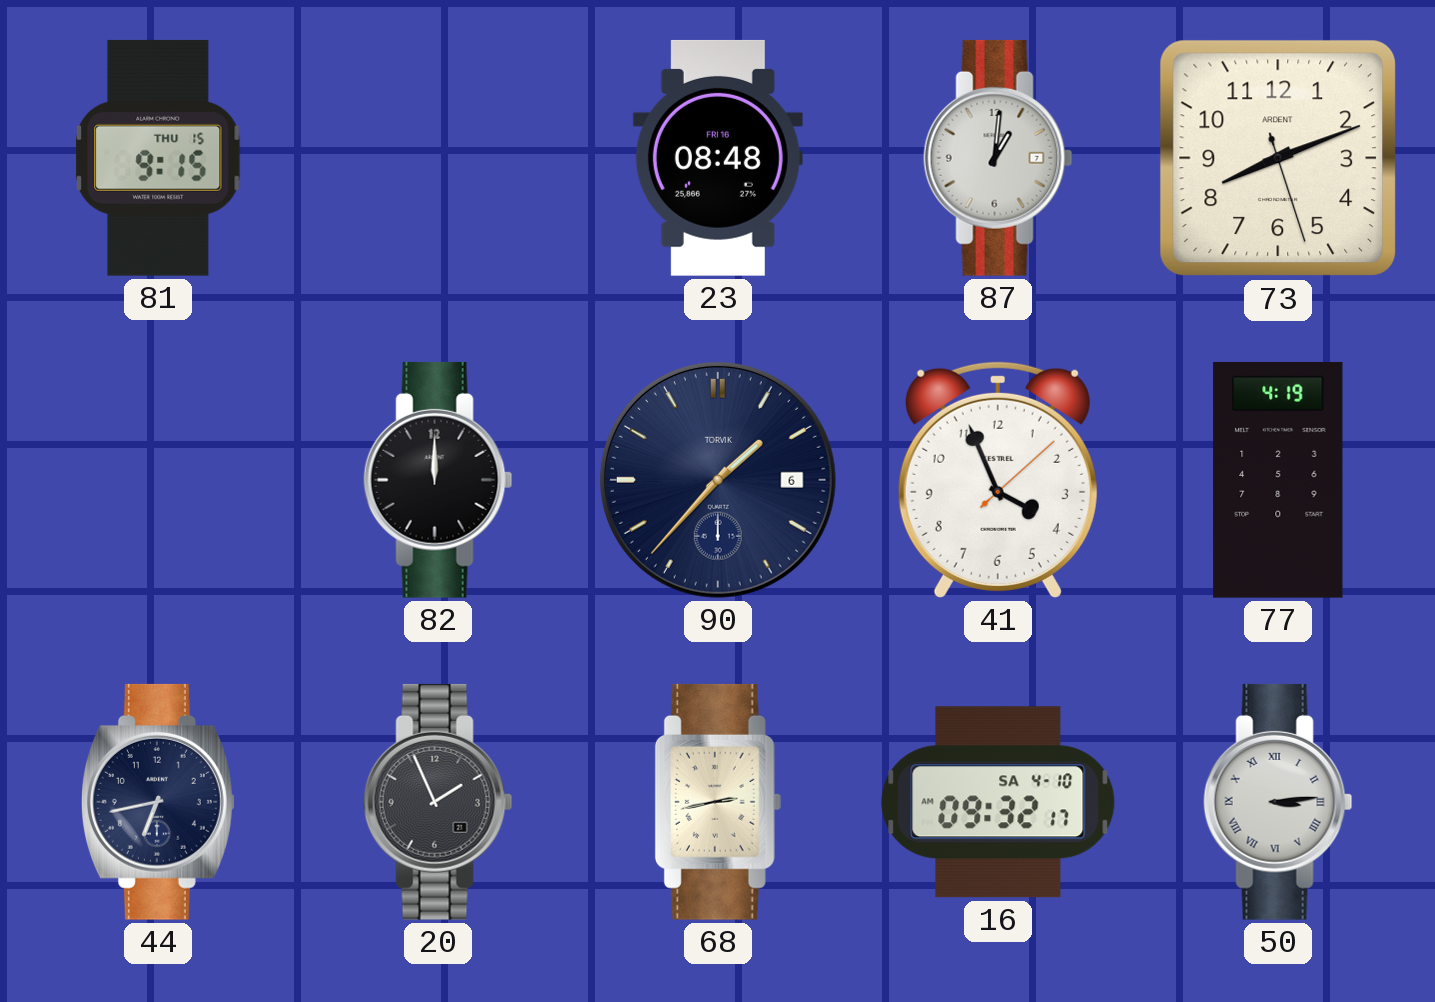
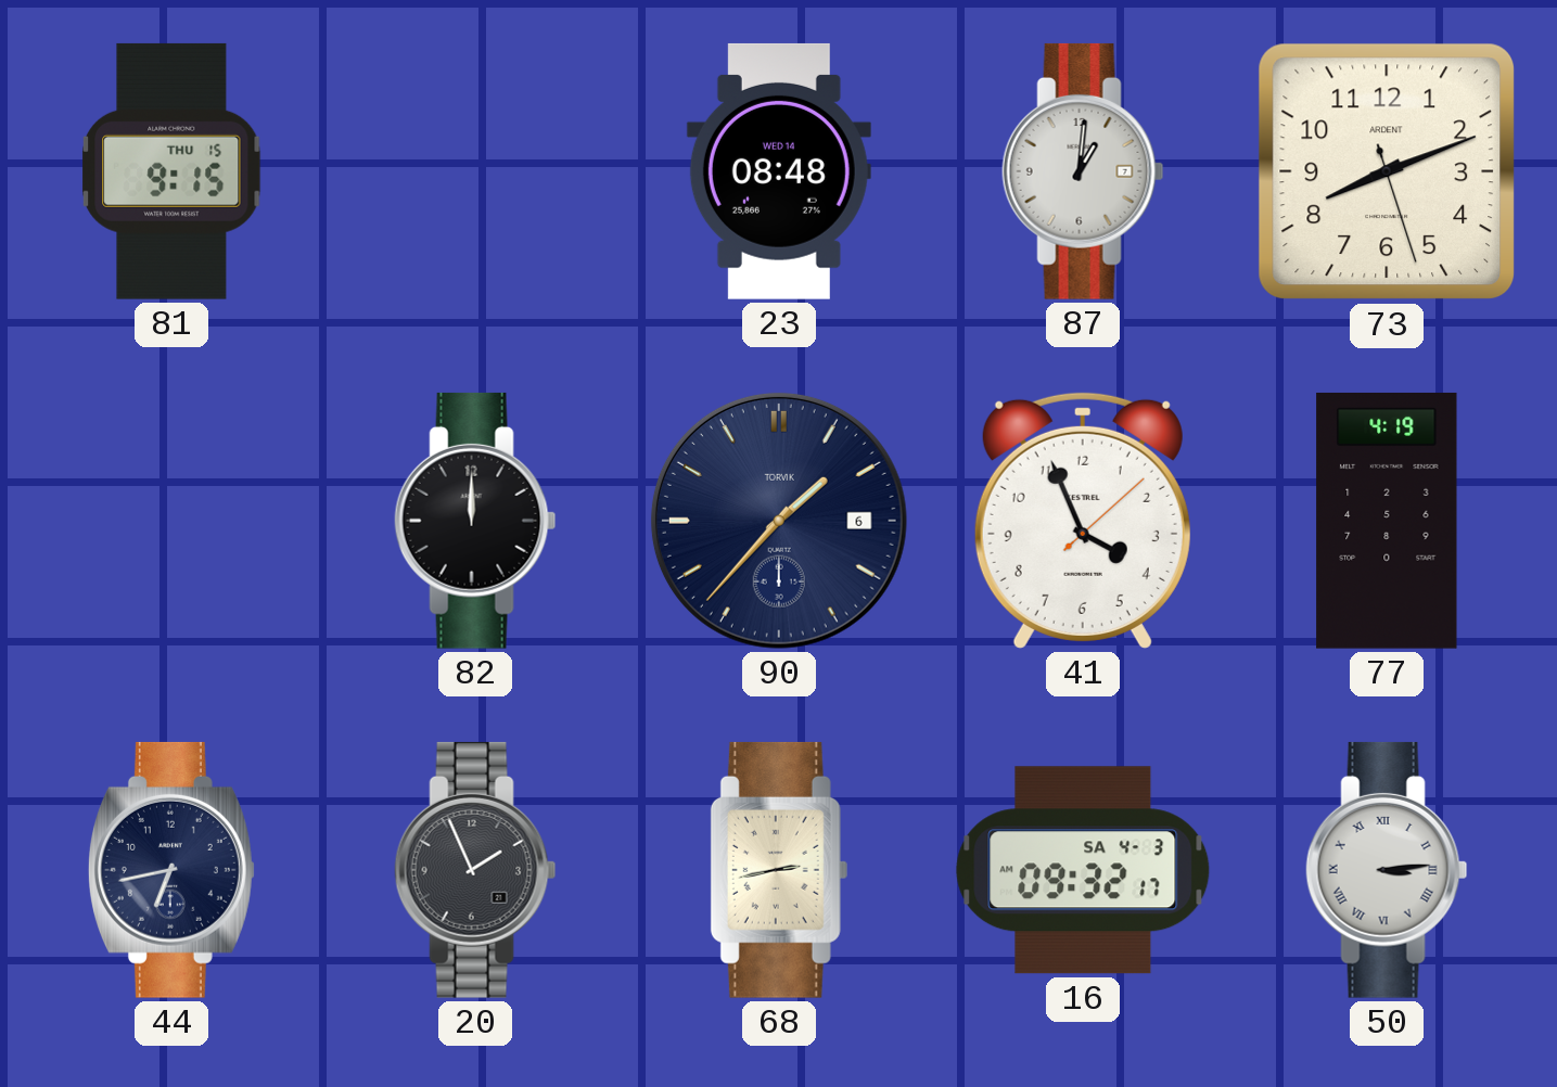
23 date: FRI 16 -> WED 14 (779, 171)
16 date: SA 4-10 -> SA 4-3 (1083, 870)
